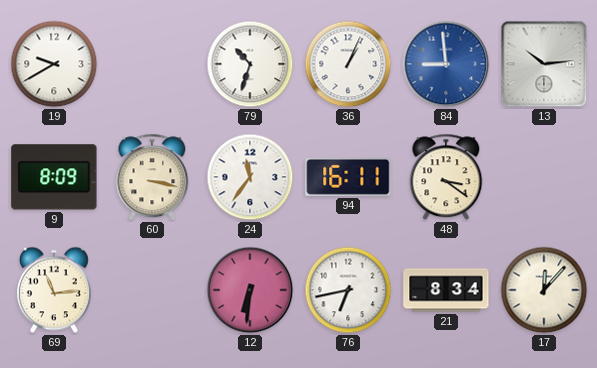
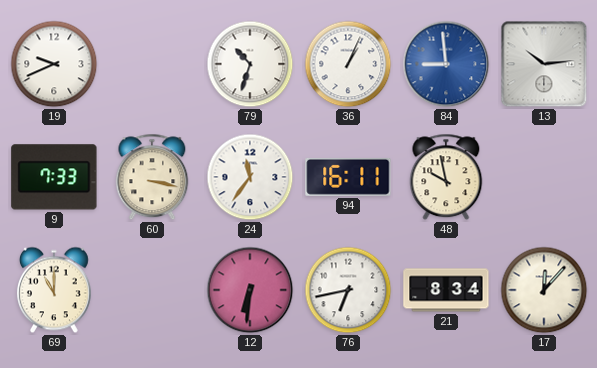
19: 9:40 -> 9:41 (54, 64)
9: 8:09 -> 7:33 (54, 177)
48: 3:21 -> 9:58 (446, 177)
69: 11:14 -> 11:00 (54, 290)
